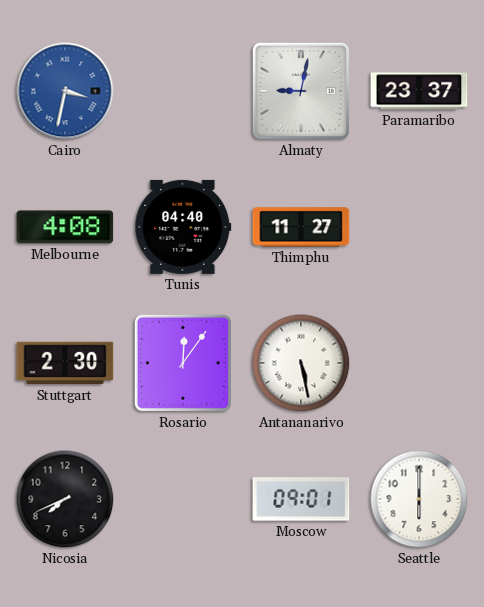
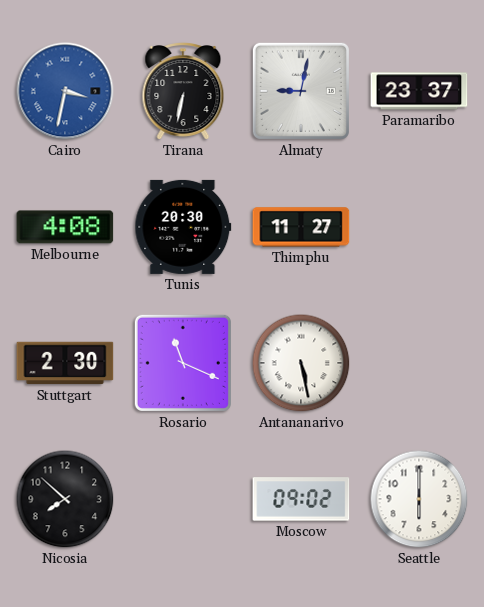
Tirana: none -> 6:32 (183, 92)
Tunis: 04:40 -> 20:30 (183, 227)
Rosario: 12:06 -> 11:19 (183, 363)
Nicosia: 7:41 -> 7:52 (65, 499)
Moscow: 09:01 -> 09:02 (301, 499)
